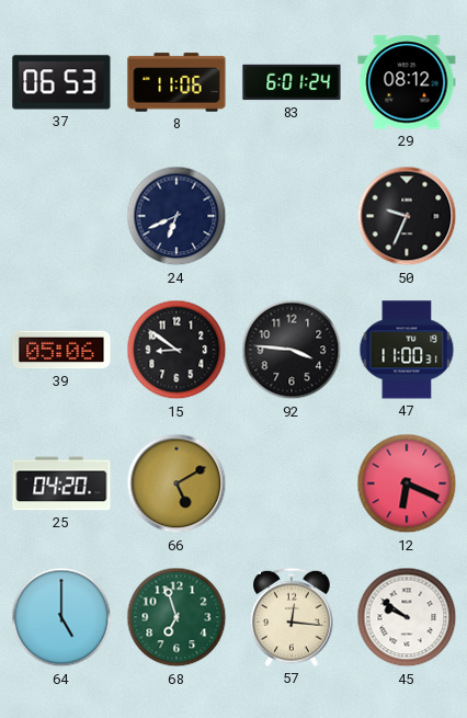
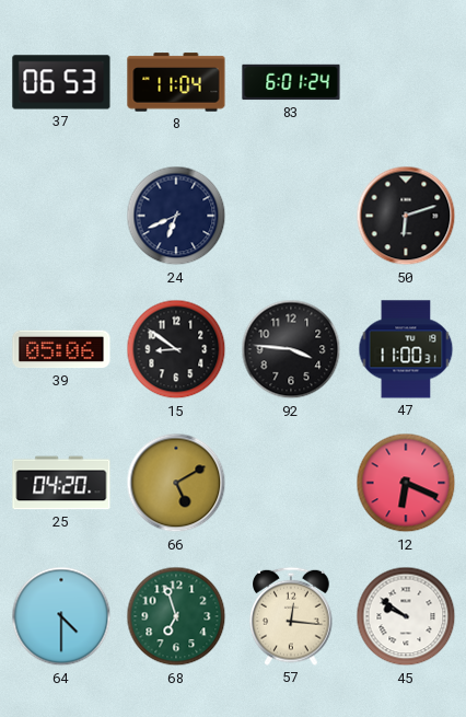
8: 11:06 -> 11:04 (176, 82)
29: 08:12 -> none (407, 82)
50: 9:34 -> 6:12 (406, 216)
64: 5:00 -> 4:30 (61, 616)
